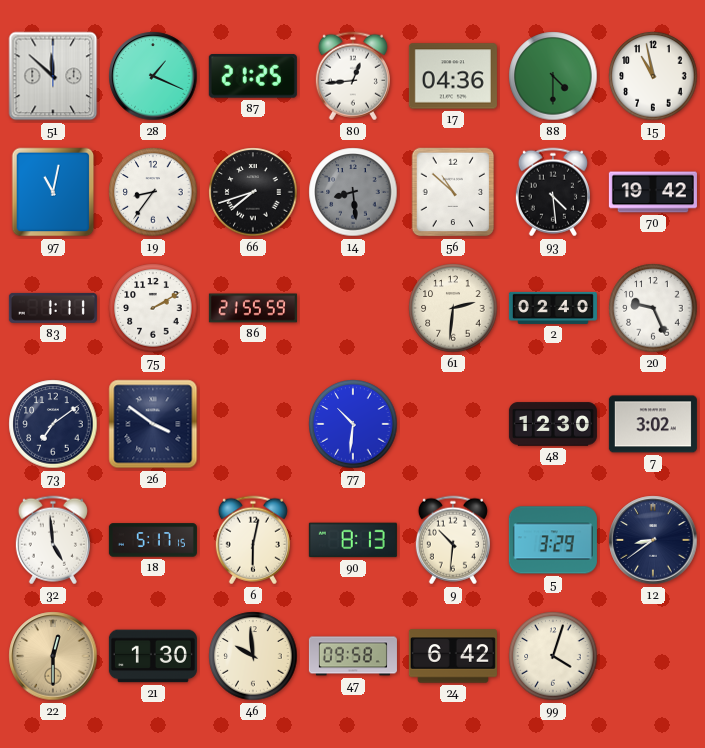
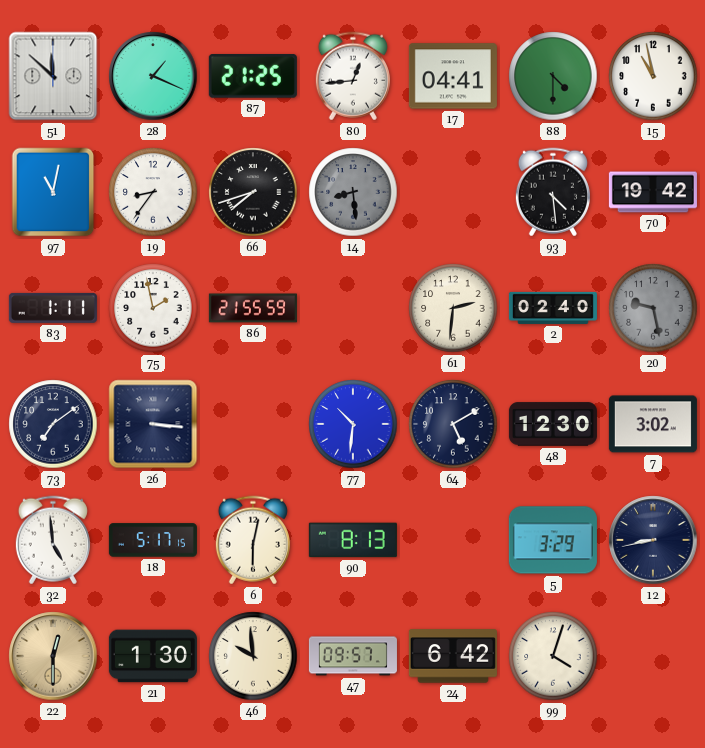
17: 04:36 -> 04:41 (453, 76)
56: 10:52 -> none (453, 192)
75: 2:10 -> 1:58 (153, 308)
20: 9:26 -> 9:28 (653, 308)
20 dial: white -> grey (653, 308)
26: 3:51 -> 3:16 (153, 424)
64: none -> 5:10 (453, 424)
9: 10:31 -> none (453, 540)
12: 8:39 -> 8:43 (653, 540)
47: 09:58 -> 09:57 (353, 656)
